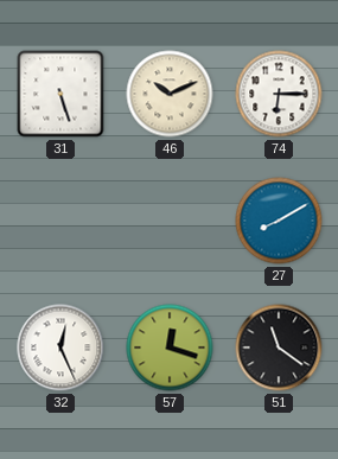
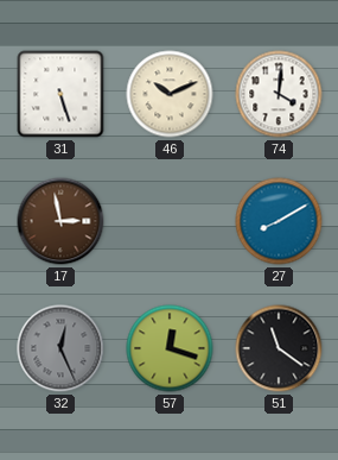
74: 6:15 -> 4:01 (279, 94)
17: none -> 2:58 (60, 221)
32 dial: white -> grey (60, 348)
